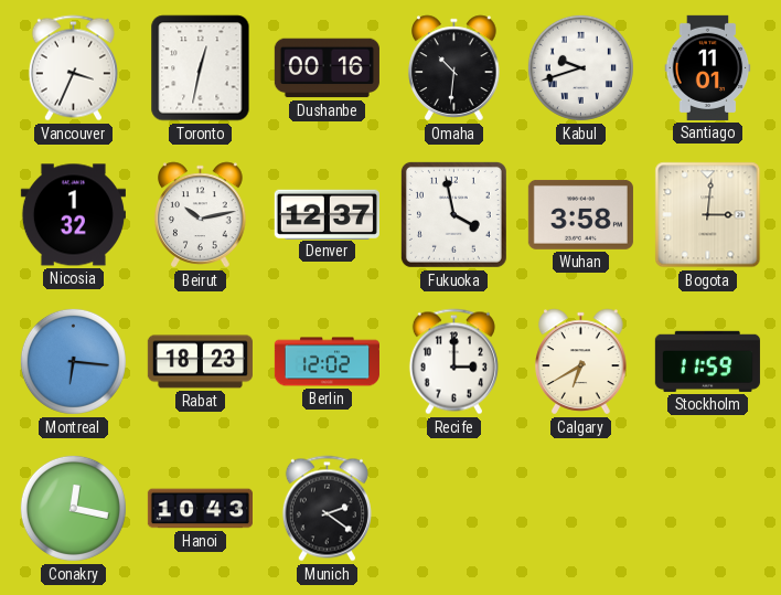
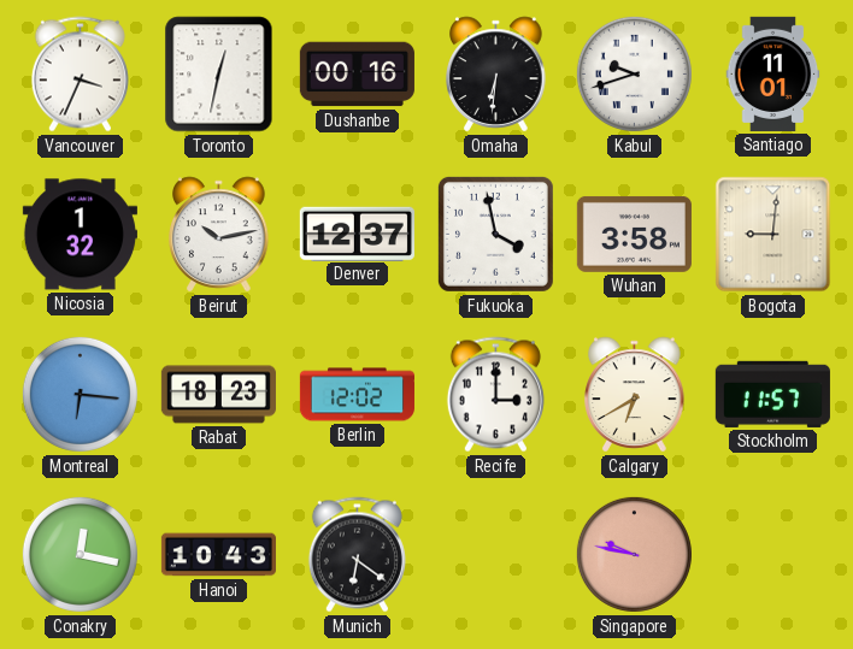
Omaha: 10:31 -> 6:31 (496, 75)
Bogota: 3:01 -> 9:01 (773, 235)
Stockholm: 11:59 -> 11:57 (772, 394)
Munich: 2:21 -> 6:21 (357, 555)
Singapore: none -> 9:47 (634, 554)
